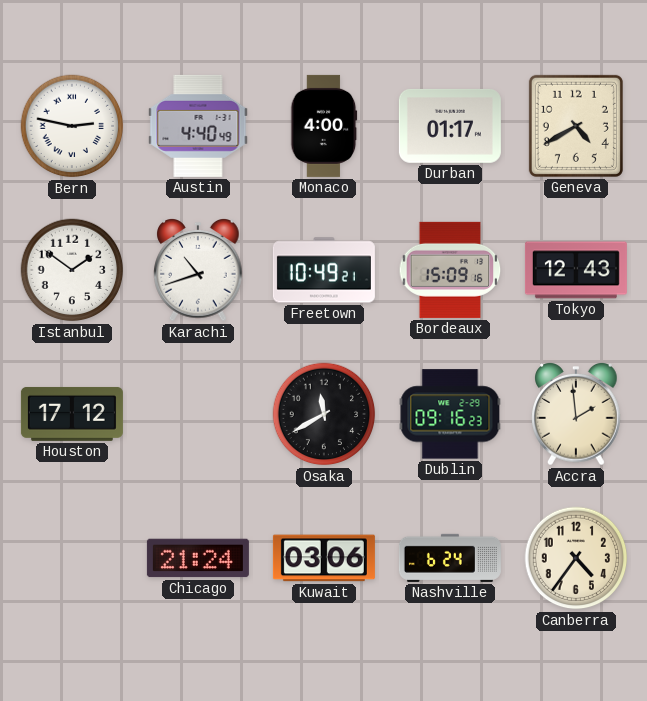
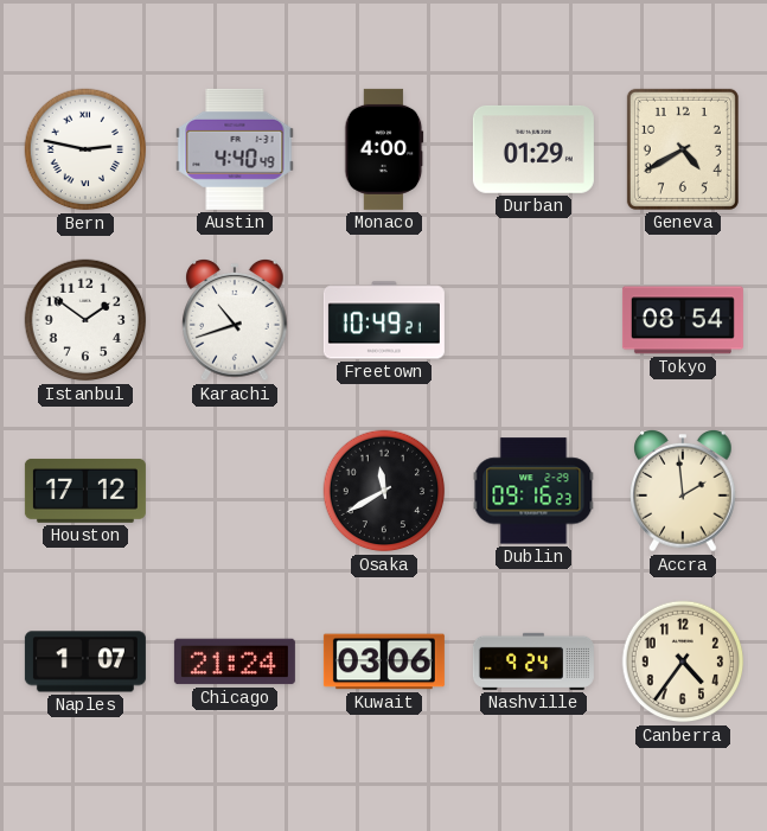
Durban: 01:17 -> 01:29 (533, 149)
Bordeaux: 15:09 -> none (450, 270)
Tokyo: 12:43 -> 08:54 (683, 320)
Naples: none -> 1:07 (85, 661)
Nashville: 6:24 -> 9:24 (533, 661)
